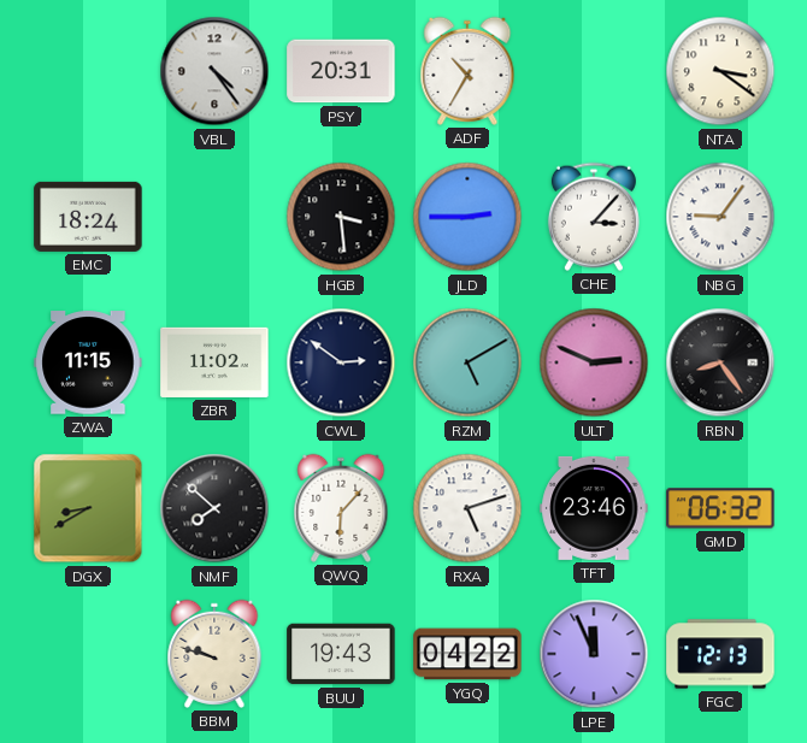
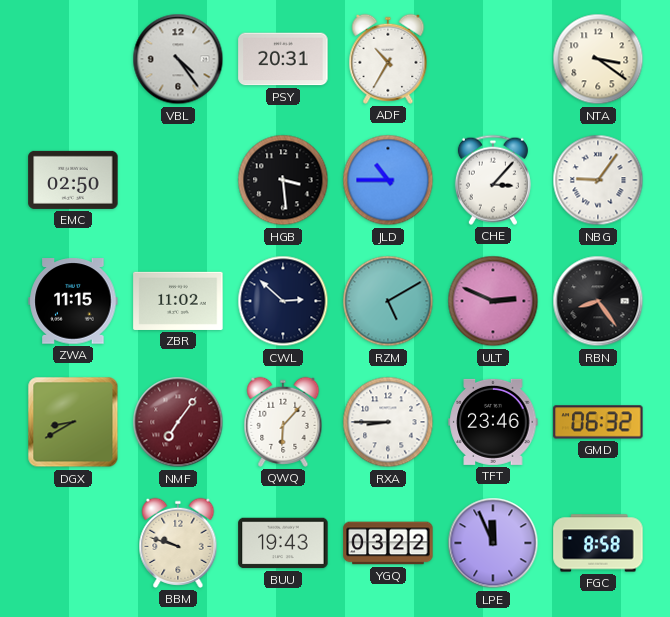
EMC: 18:24 -> 02:50 (73, 180)
JLD: 2:45 -> 10:45 (388, 180)
CWL: 2:51 -> 2:52 (283, 301)
NMF: 7:52 -> 7:06 (178, 422)
NMF dial: black -> burgundy (178, 422)
RXA: 5:12 -> 8:45 (388, 422)
YGQ: 04:22 -> 03:22 (388, 543)
FGC: 12:13 -> 8:58 (598, 543)
